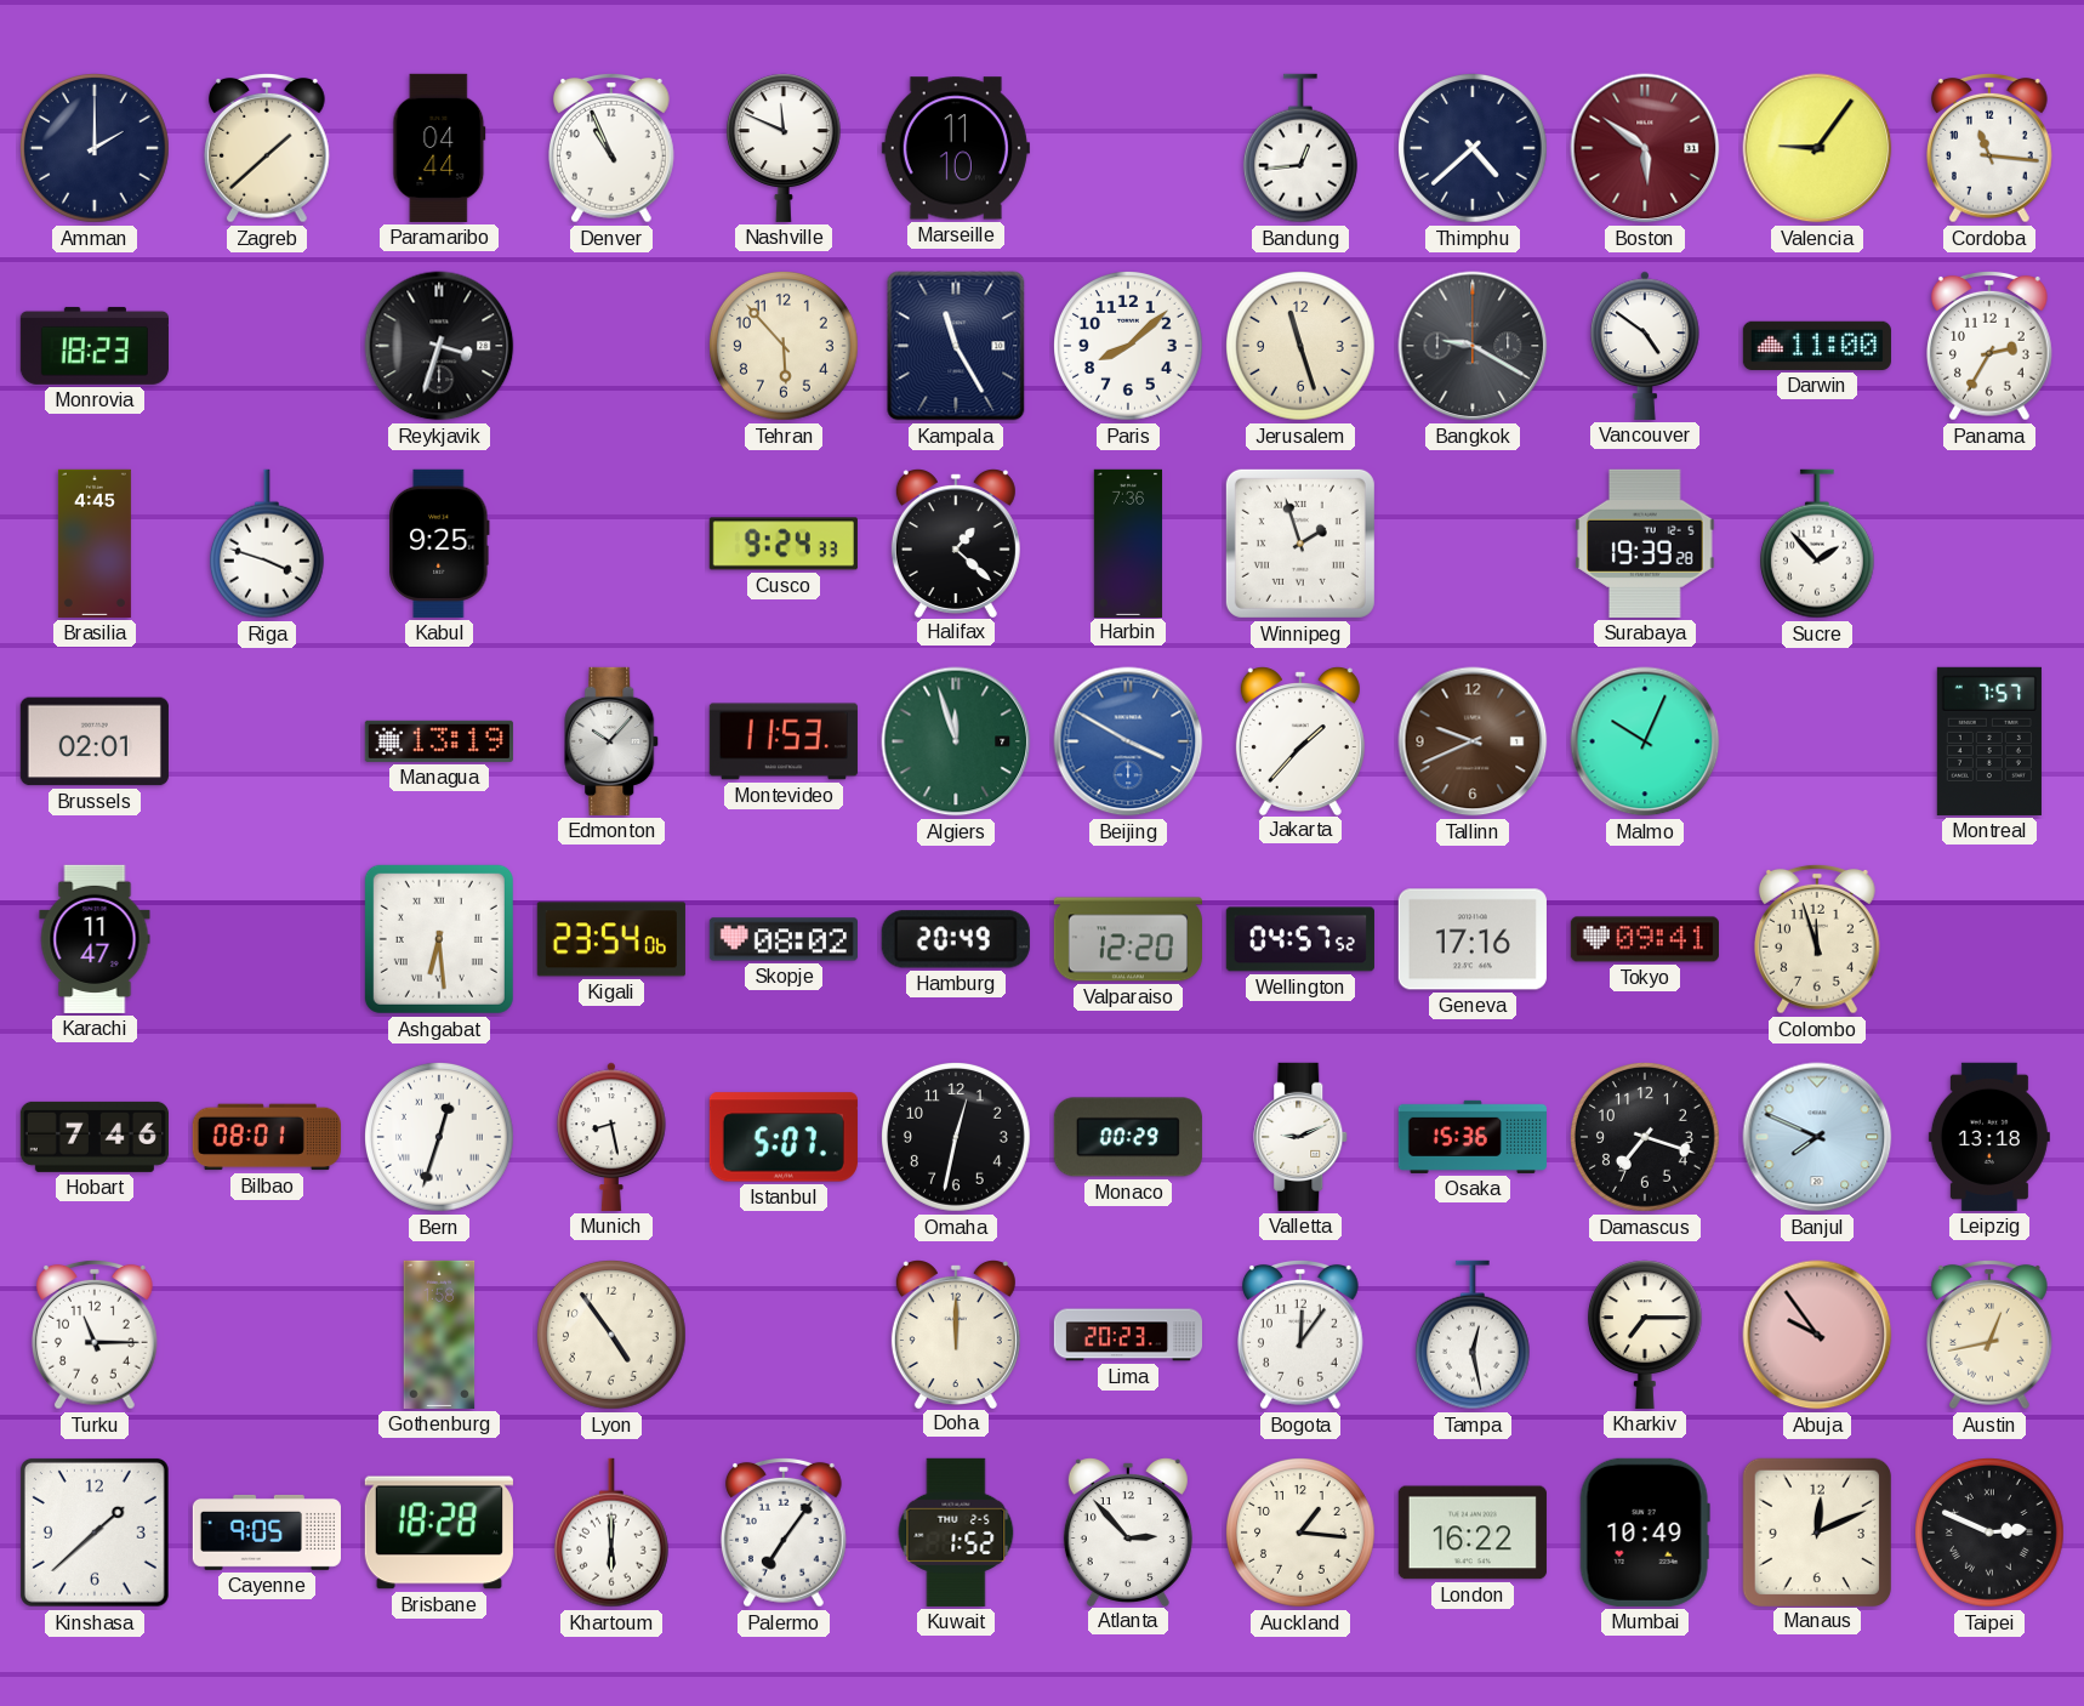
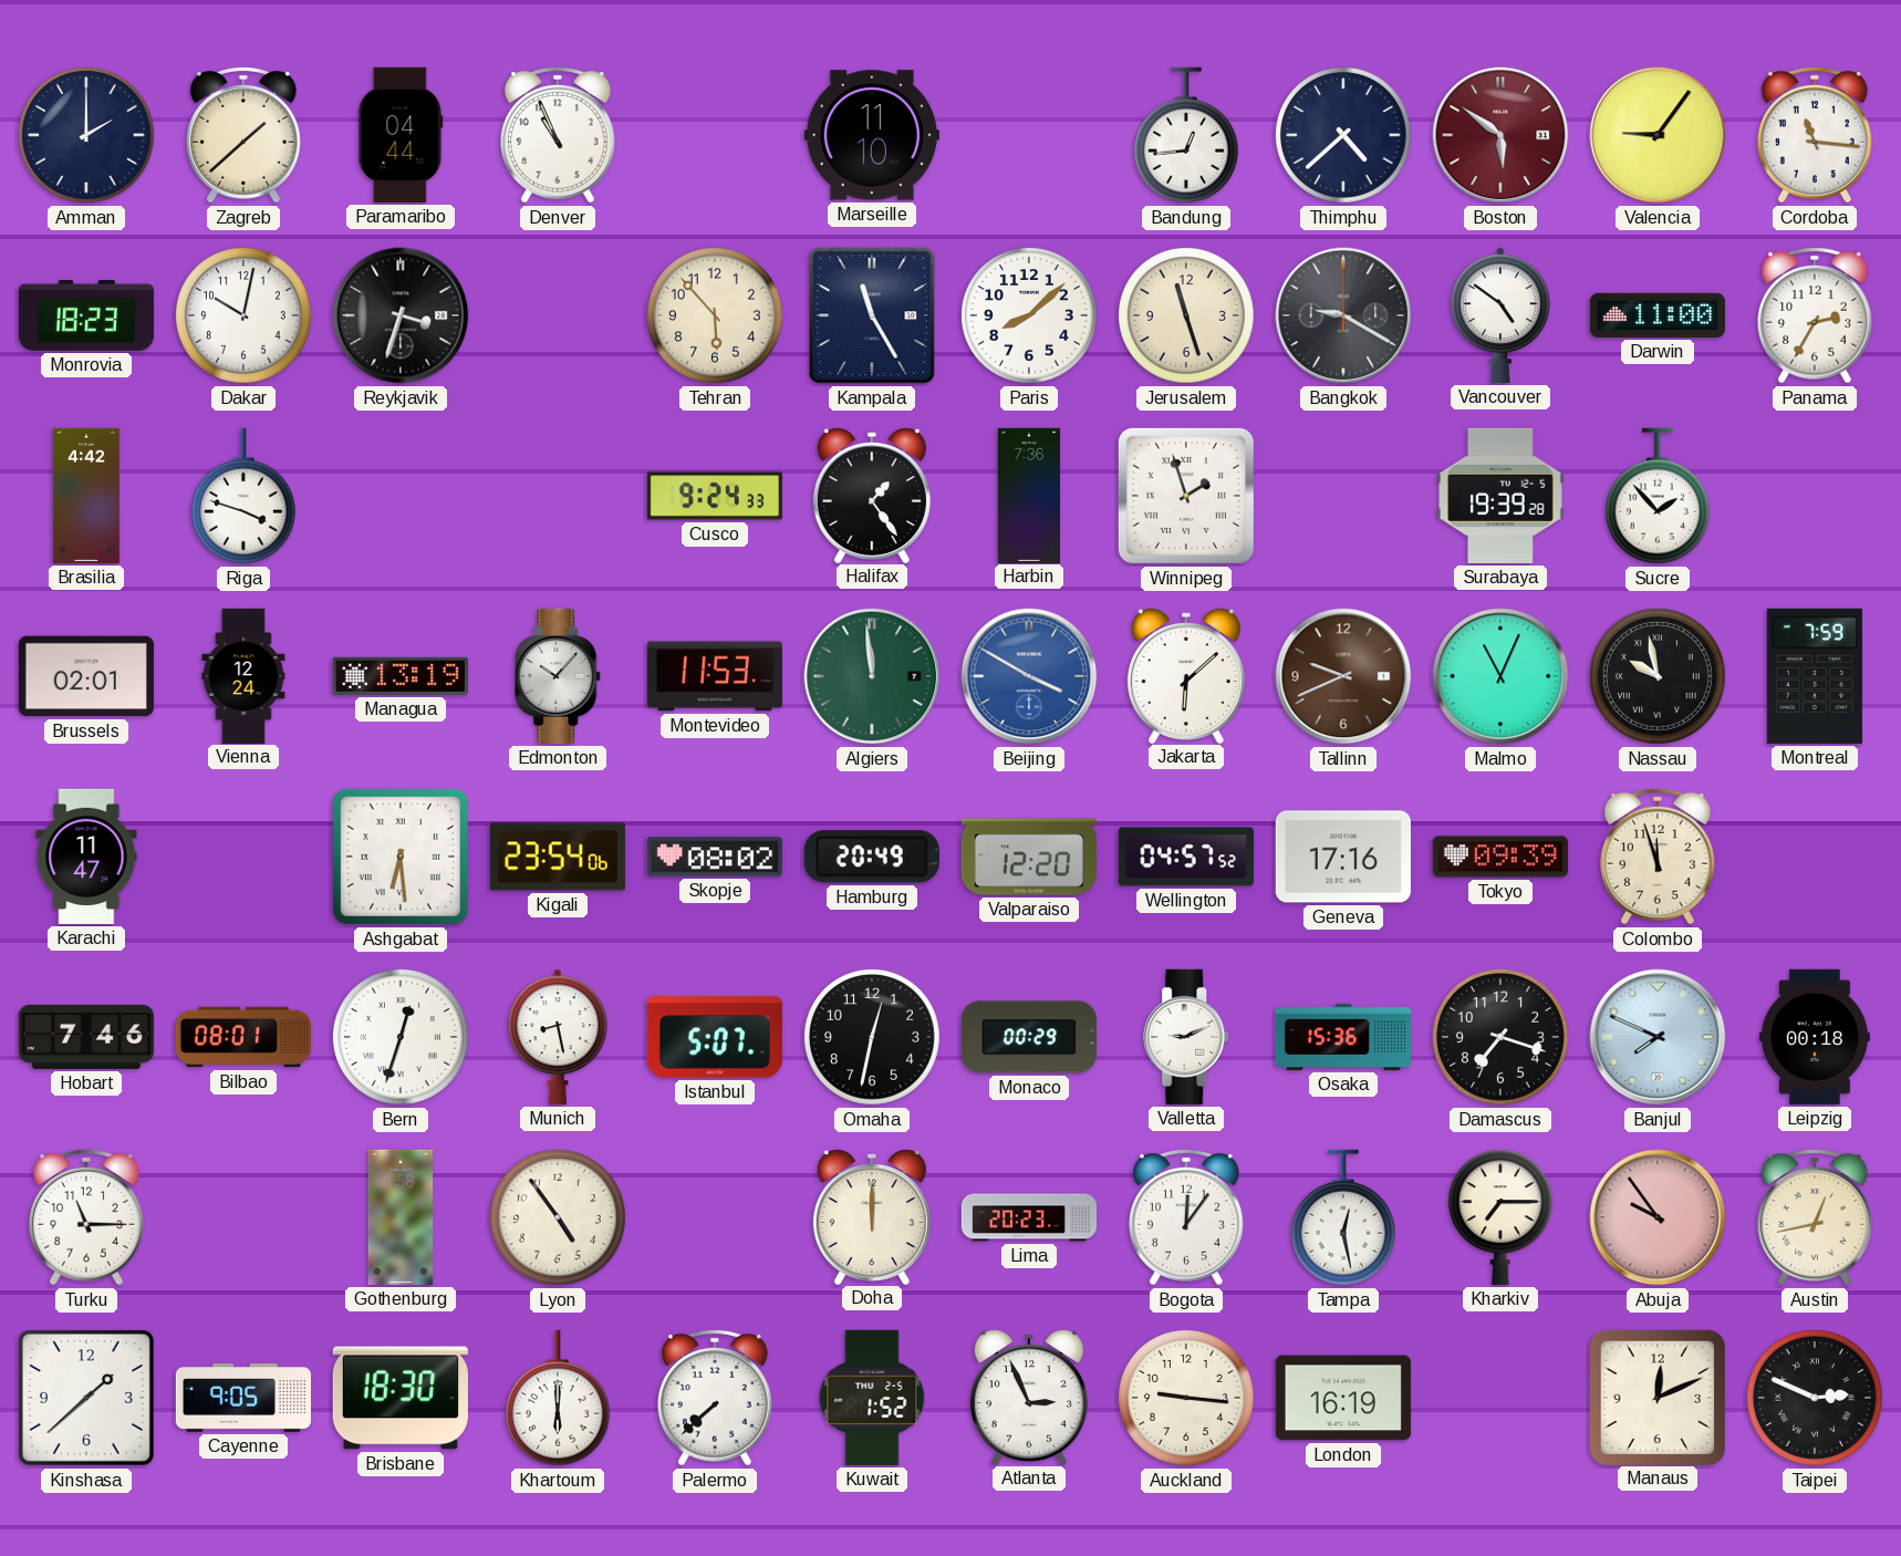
Nashville: 11:49 -> none (784, 148)
Dakar: none -> 10:02 (245, 317)
Brasilia: 4:45 -> 4:42 (86, 496)
Kabul: 9:25 -> none (439, 544)
Halifax: 1:22 -> 1:24 (872, 496)
Vienna: none -> 12:24 (243, 675)
Algiers: 11:57 -> 11:59 (872, 676)
Jakarta: 1:37 -> 6:08 (1186, 676)
Malmo: 10:04 -> 11:04 (1500, 676)
Nassau: none -> 9:58 (1659, 677)
Montreal: 7:57 -> 7:59 (1815, 676)
Tokyo: 09:41 -> 09:39 (1500, 857)
Leipzig: 13:18 -> 00:18 (1815, 1037)
Brisbane: 18:28 -> 18:30 (401, 1398)
Palermo: 7:06 -> 7:38 (716, 1398)
Atlanta: 2:53 -> 2:56 (1029, 1398)
Auckland: 1:16 -> 9:16 (1187, 1399)
London: 16:22 -> 16:19 (1343, 1398)
Mumbai: 10:49 -> none (1645, 1532)
